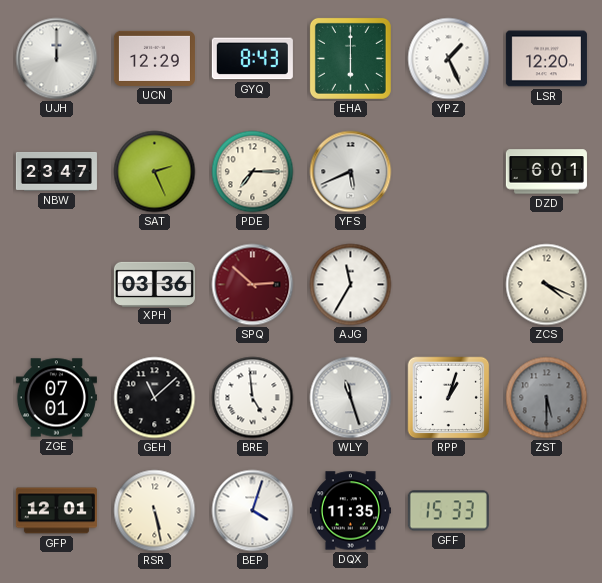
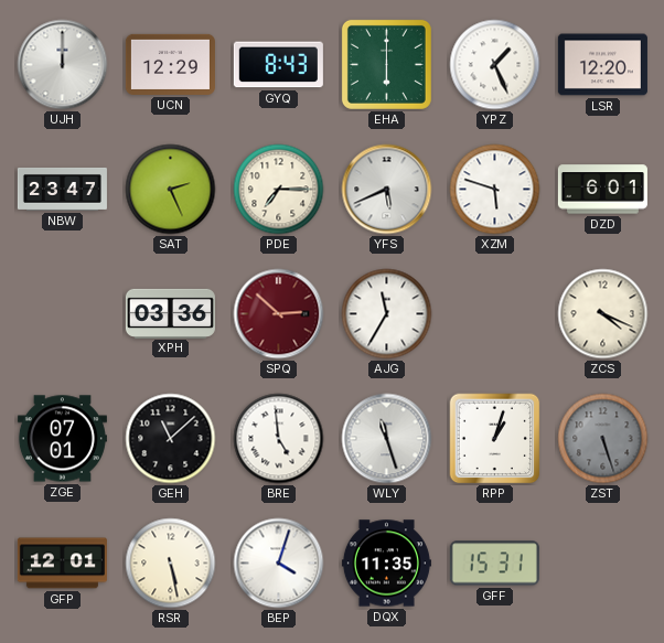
XZM: none -> 5:48 (495, 190)
ZST: 5:30 -> 5:27 (603, 439)
GFF: 15:33 -> 15:31 (494, 564)
